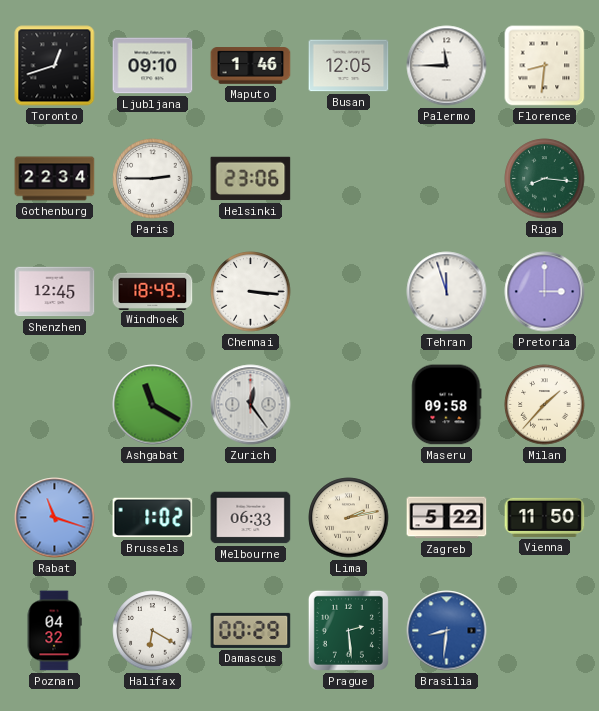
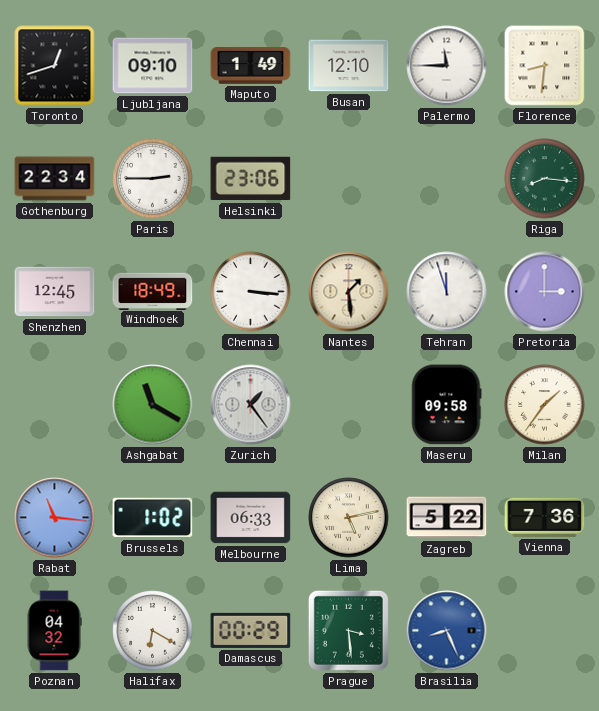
Maputo: 1:46 -> 1:49 (251, 66)
Busan: 12:05 -> 12:10 (349, 66)
Nantes: none -> 1:29 (349, 292)
Zurich: 12:24 -> 1:24 (251, 405)
Milan: 1:37 -> 1:36 (545, 405)
Rabat: 11:18 -> 11:16 (55, 518)
Lima: 2:13 -> 5:13 (349, 518)
Vienna: 11:50 -> 7:36 (545, 517)
Prague: 2:29 -> 3:29 (348, 630)
Brasilia: 8:31 -> 8:26 (447, 631)
